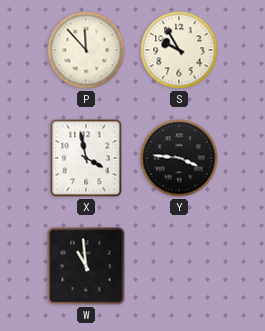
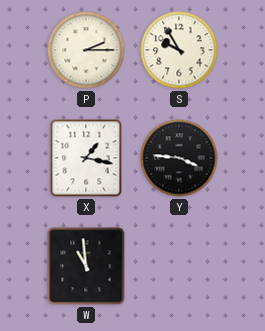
P: 11:53 -> 2:15 (86, 50)
X: 3:58 -> 1:17 (86, 158)
